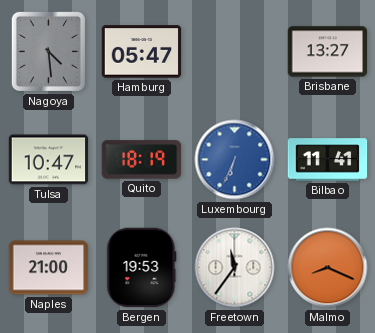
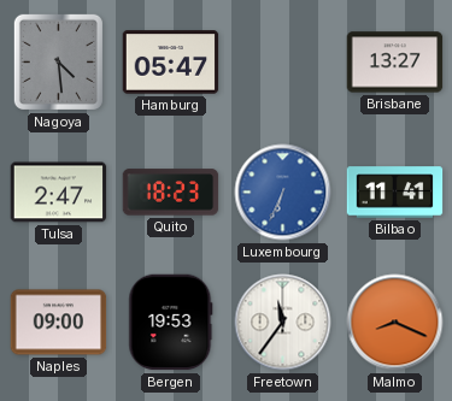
Tulsa: 10:47 -> 2:47 (59, 193)
Quito: 18:19 -> 18:23 (171, 193)
Naples: 21:00 -> 09:00 (59, 323)
